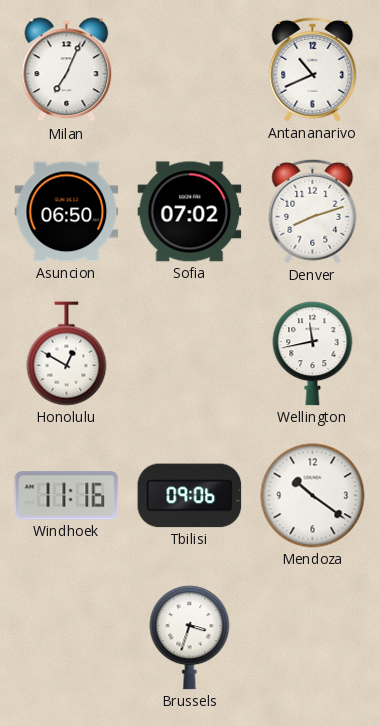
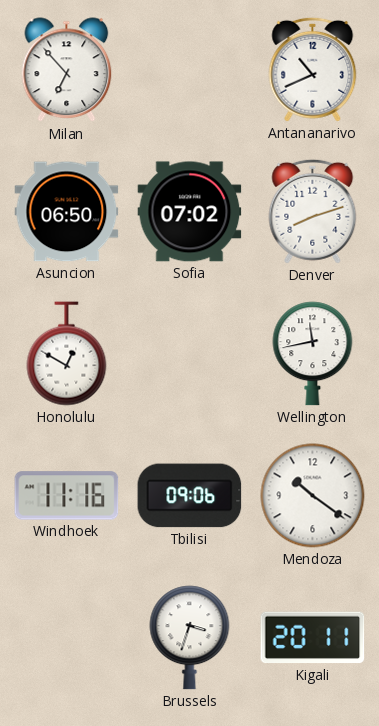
Milan: 7:04 -> 6:53 (67, 70)
Kigali: none -> 20:11 (313, 638)
